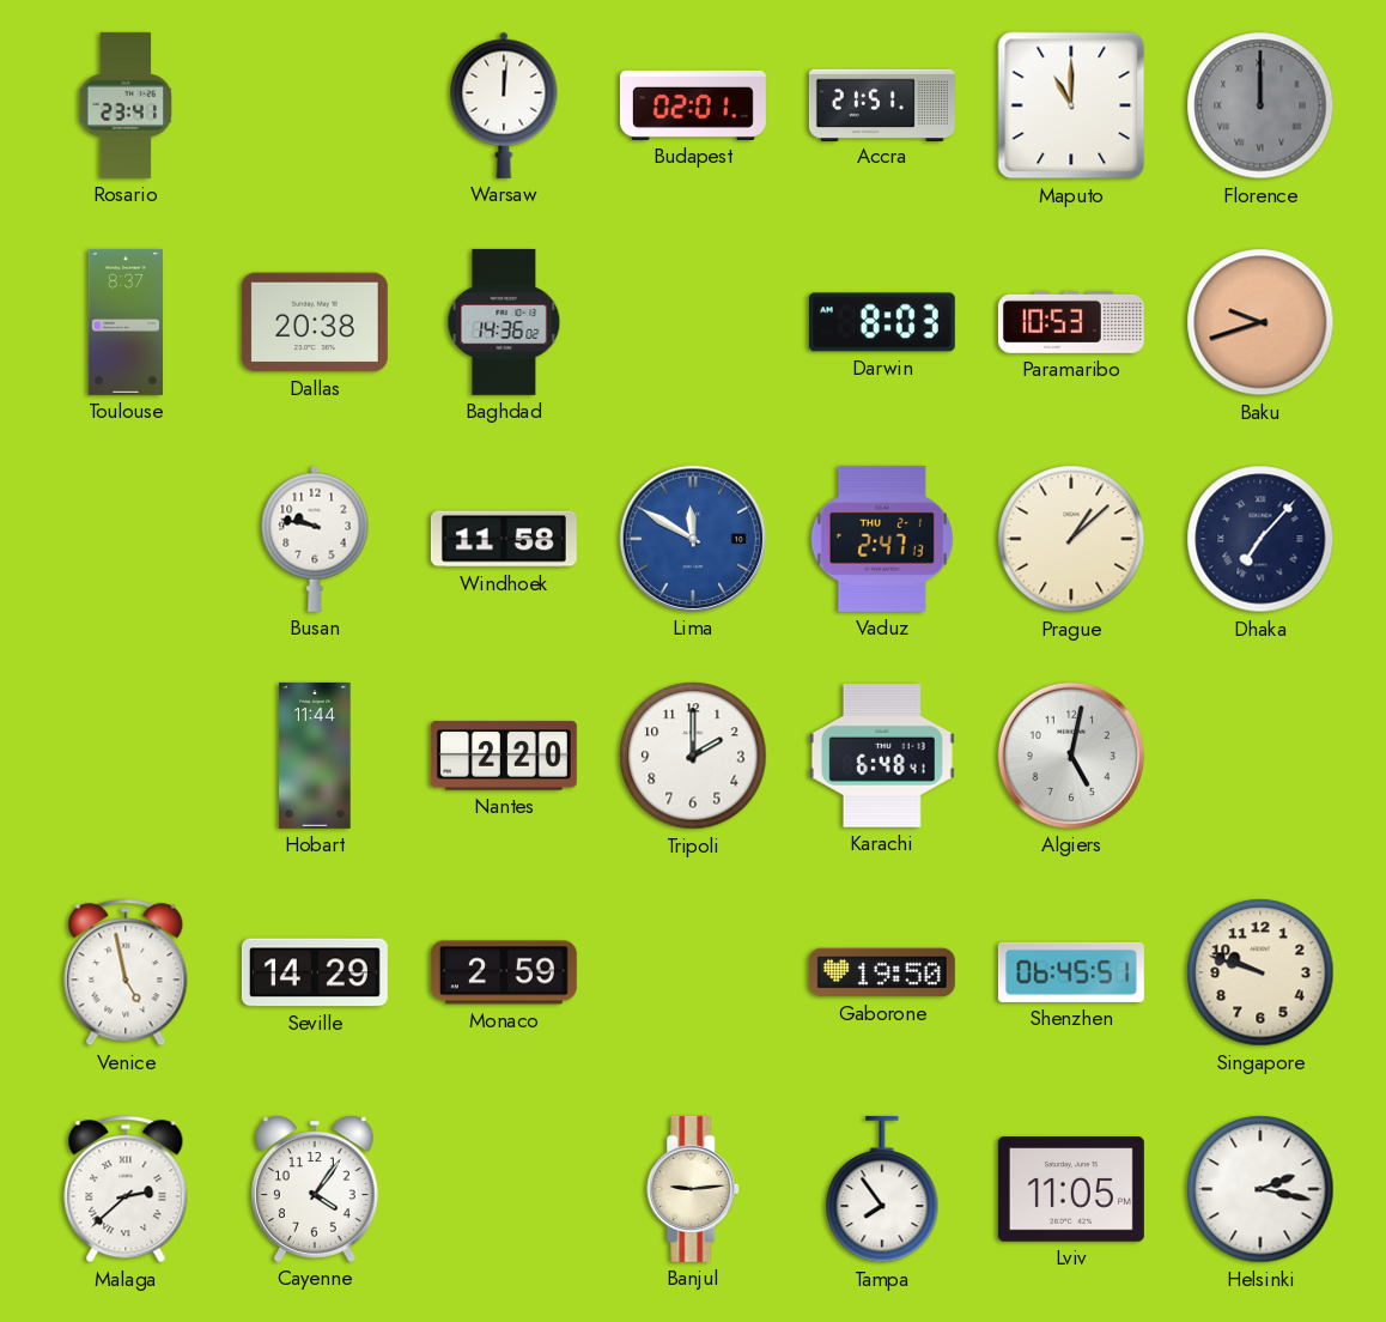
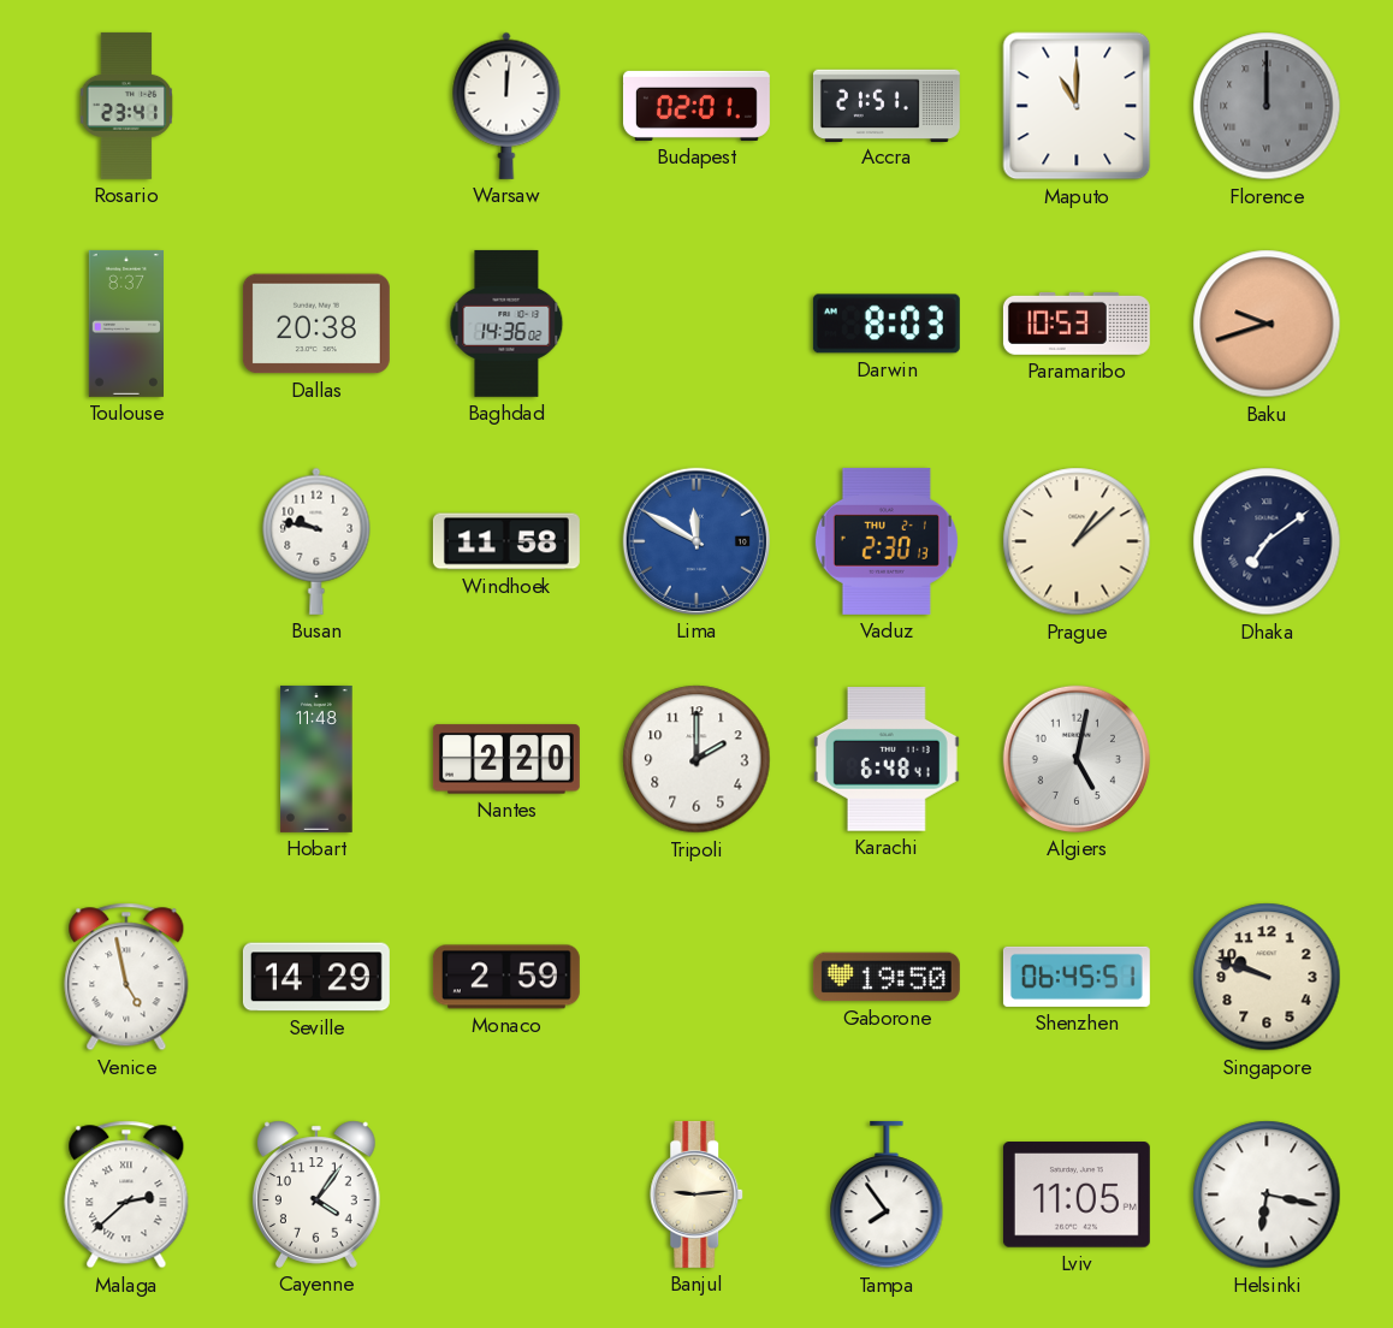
Vaduz: 2:47 -> 2:30 (887, 541)
Dhaka: 7:07 -> 7:09 (1267, 541)
Hobart: 11:44 -> 11:48 (316, 759)
Helsinki: 2:17 -> 6:17 (1267, 1194)
